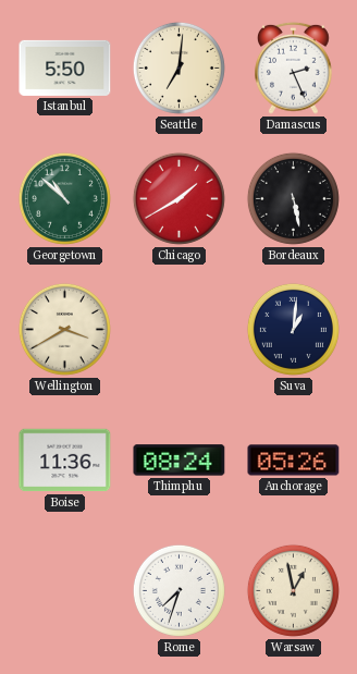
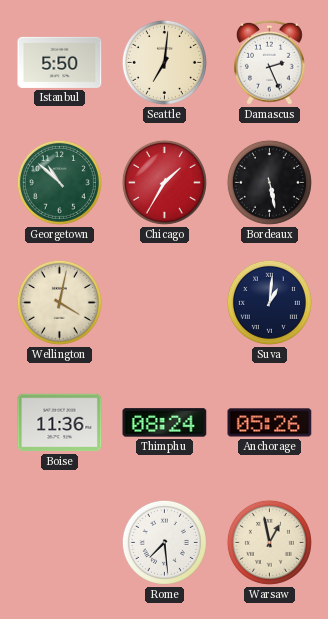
Chicago: 1:40 -> 1:35 (164, 182)
Wellington: 3:40 -> 4:02 (59, 302)
Rome: 7:33 -> 7:29 (164, 542)
